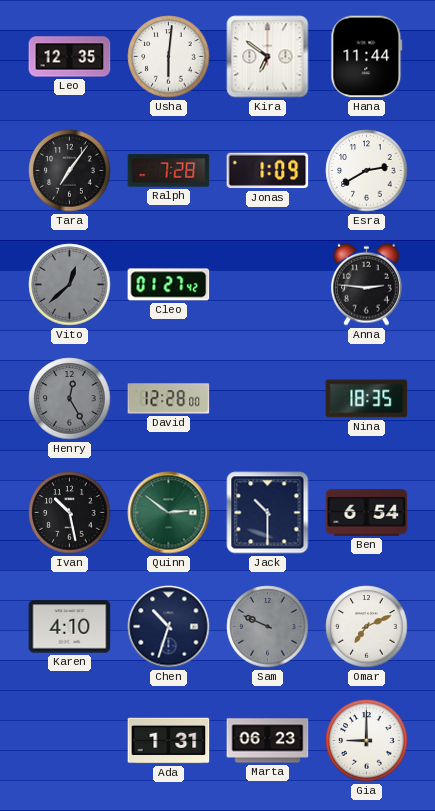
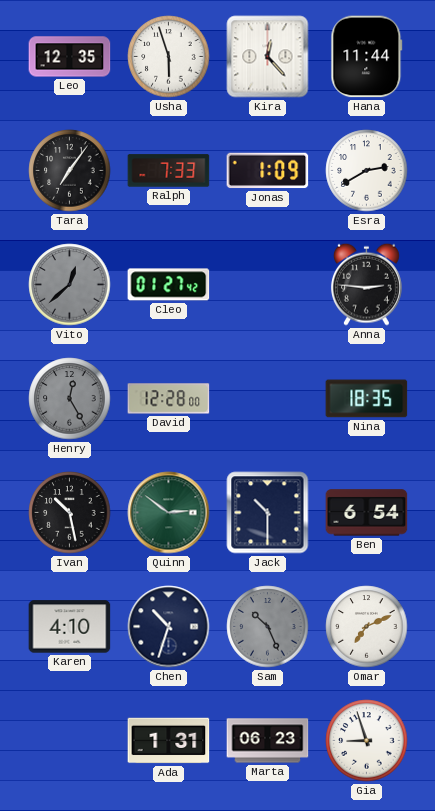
Usha: 6:01 -> 5:57 (169, 57)
Kira: 6:51 -> 12:23 (268, 57)
Ralph: 7:28 -> 7:33 (169, 171)
Sam: 9:49 -> 10:26 (268, 627)
Gia: 9:00 -> 8:57 (367, 741)
